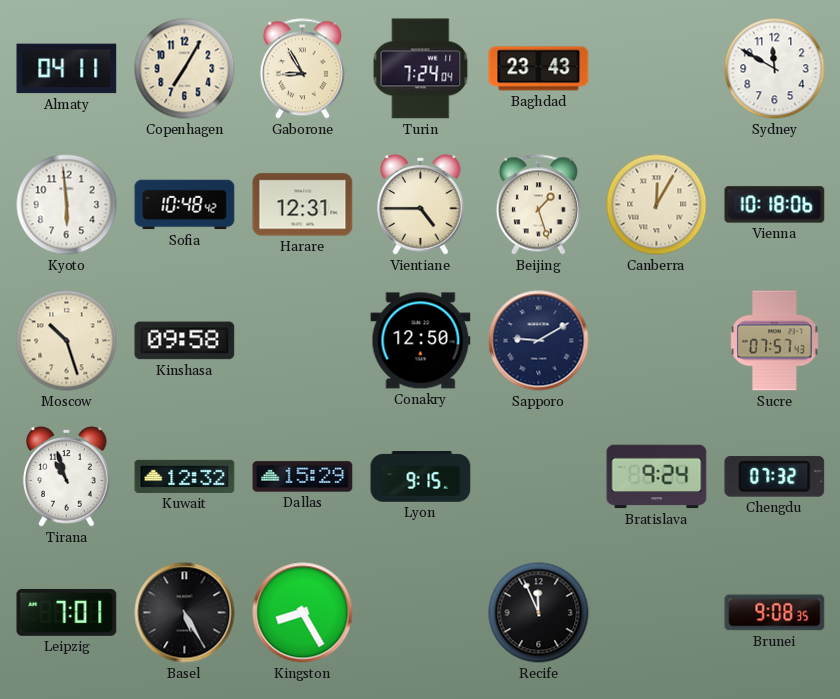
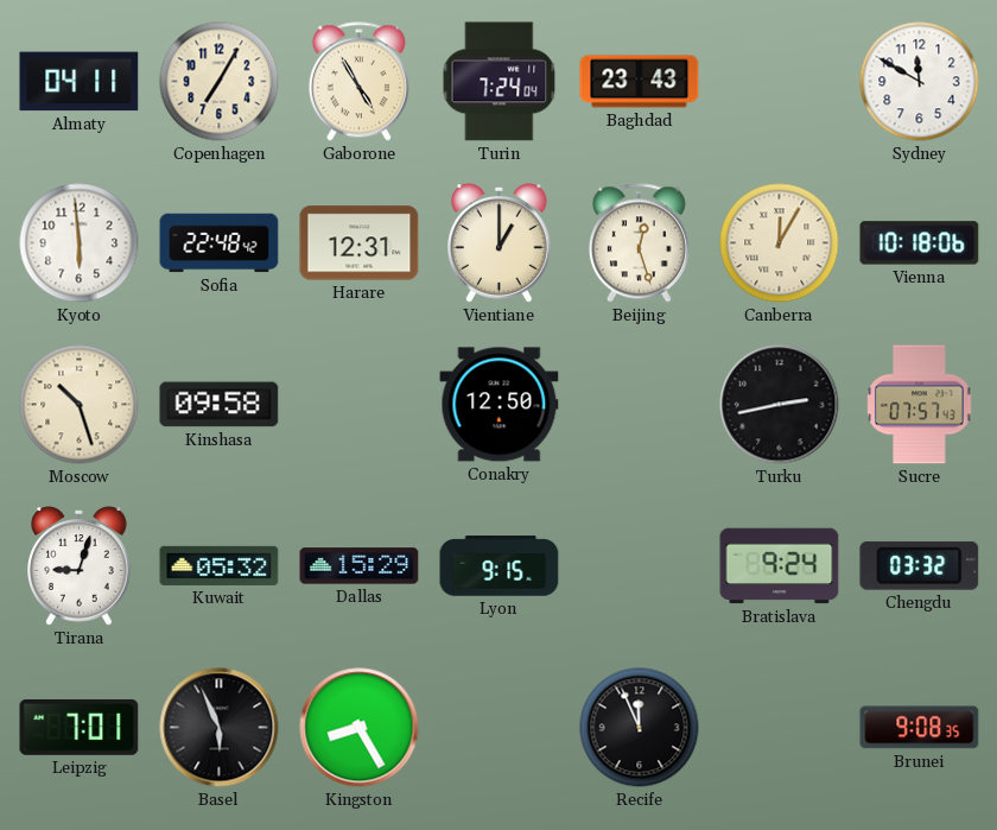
Gaborone: 8:55 -> 4:55 (358, 82)
Sofia: 10:48 -> 22:48 (220, 243)
Vientiane: 4:45 -> 1:00 (500, 243)
Beijing: 1:27 -> 12:27 (639, 243)
Sapporo: 9:10 -> none (539, 341)
Turku: none -> 2:43 (780, 405)
Tirana: 10:57 -> 9:03 (80, 566)
Kuwait: 12:32 -> 05:32 (220, 565)
Chengdu: 07:32 -> 03:32 (920, 565)
Basel: 5:25 -> 5:56 (220, 728)
